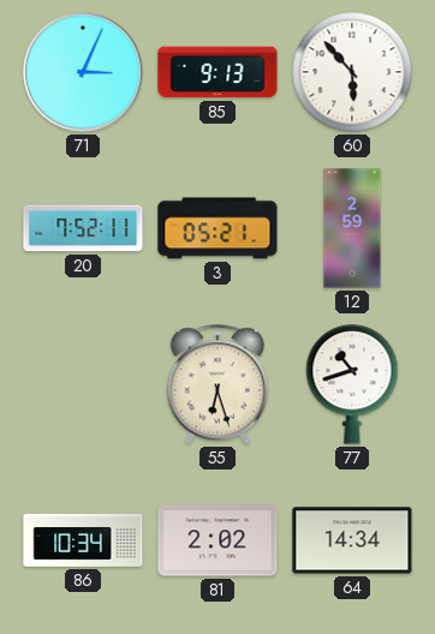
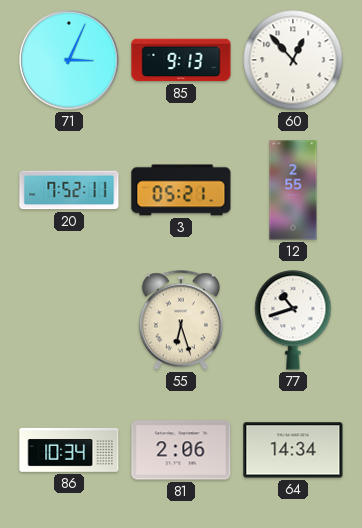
60: 5:53 -> 12:53 (293, 60)
12: 2:59 -> 2:55 (293, 190)
81: 2:02 -> 2:06 (181, 450)
